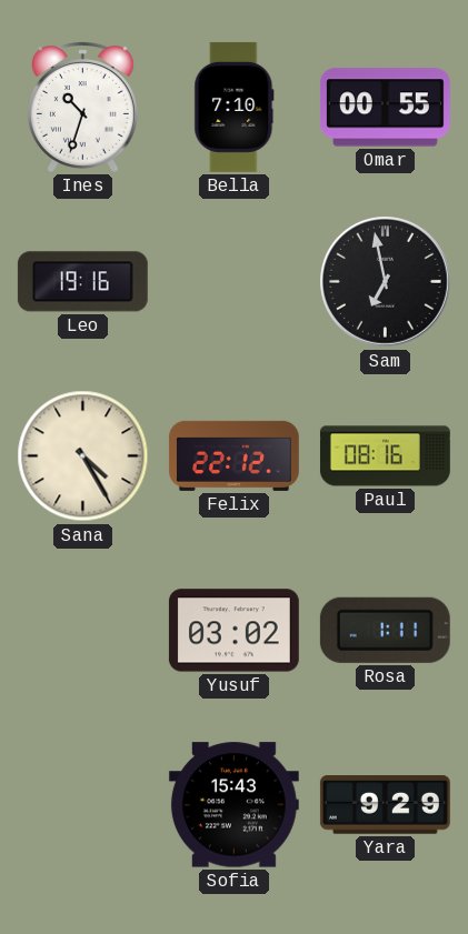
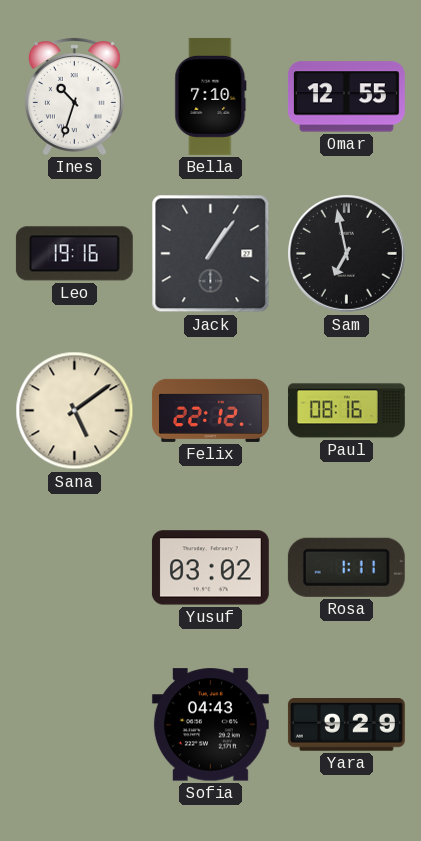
Omar: 00:55 -> 12:55 (346, 97)
Jack: none -> 1:06 (211, 254)
Sana: 4:25 -> 5:09 (75, 411)
Sofia: 15:43 -> 04:43 (210, 725)
